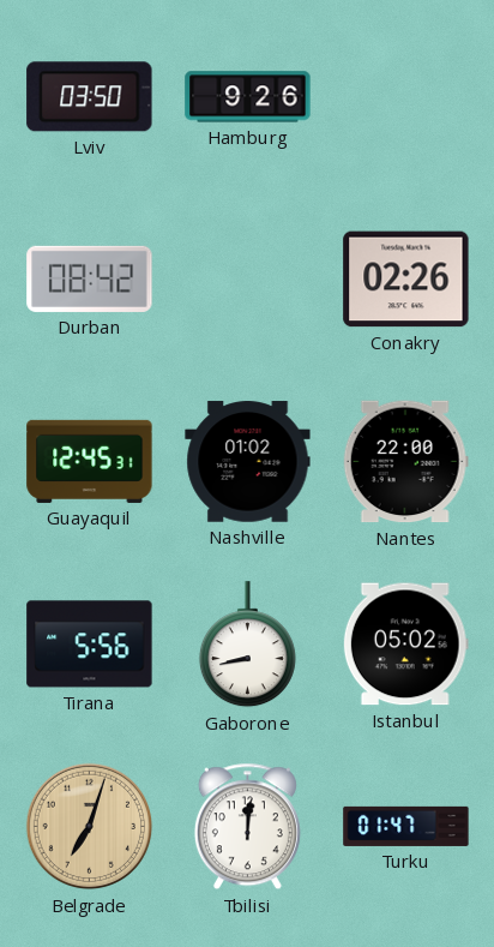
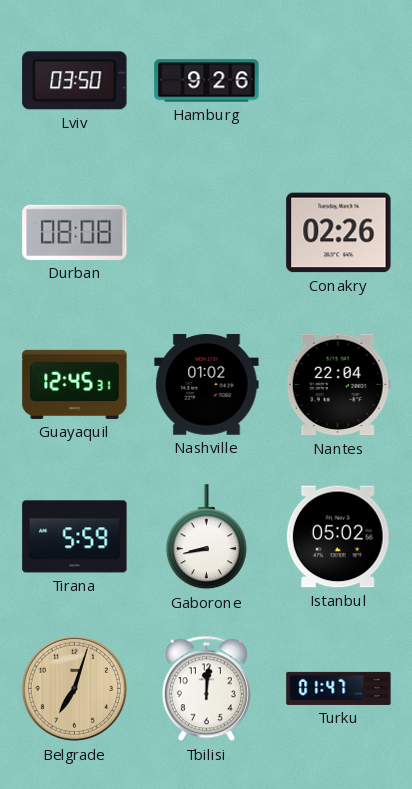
Durban: 08:42 -> 08:08 (75, 232)
Nantes: 22:00 -> 22:04 (338, 385)
Tirana: 5:56 -> 5:59 (75, 537)
